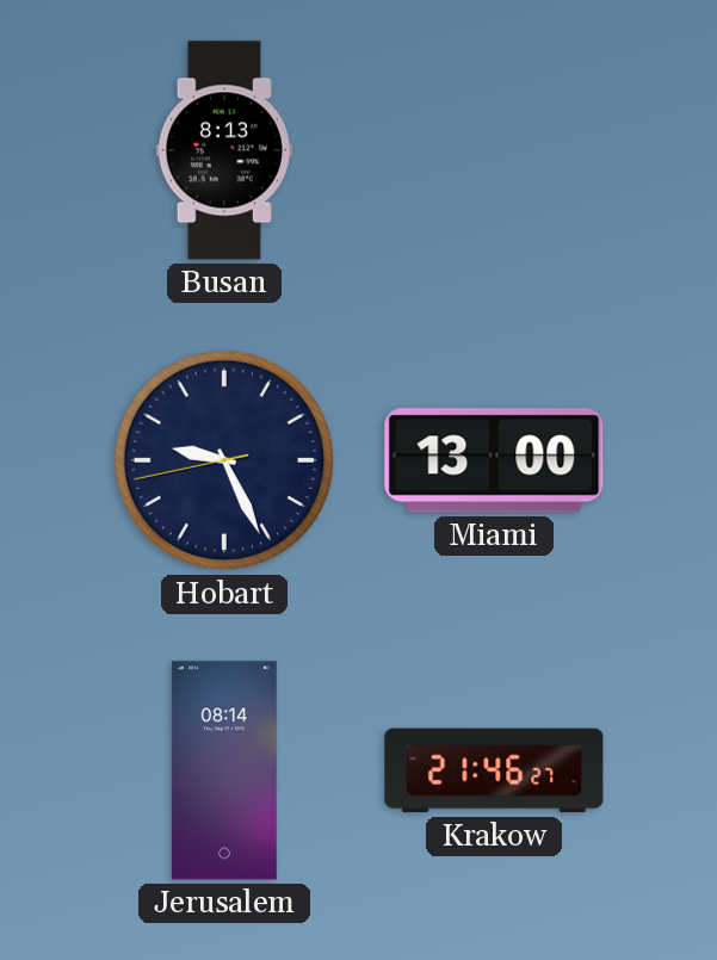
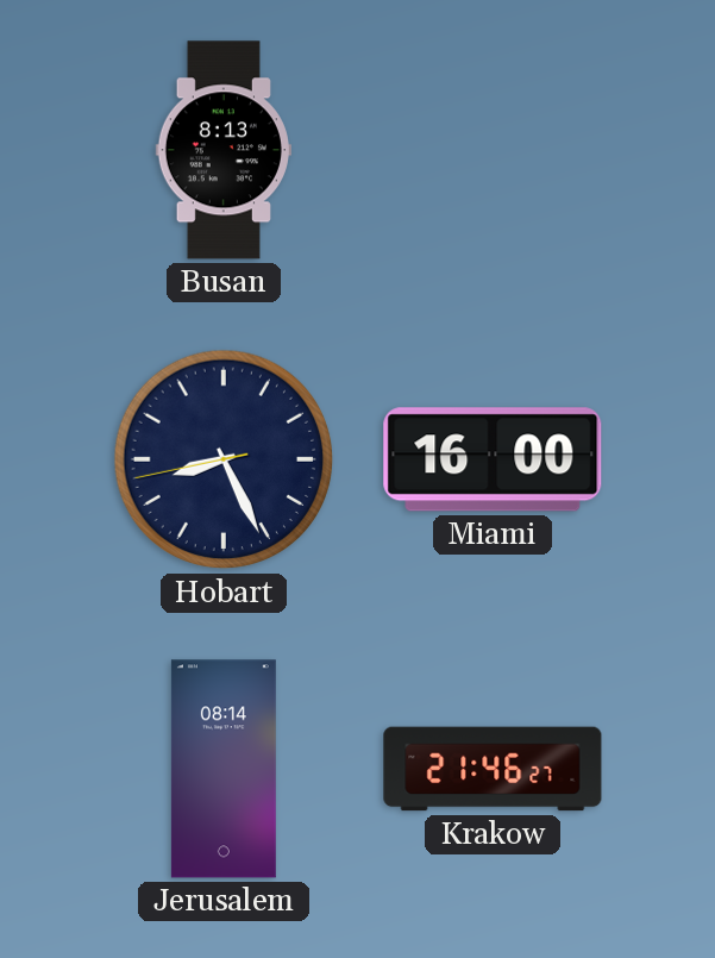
Hobart: 9:25 -> 8:25 (224, 459)
Miami: 13:00 -> 16:00 (493, 459)
